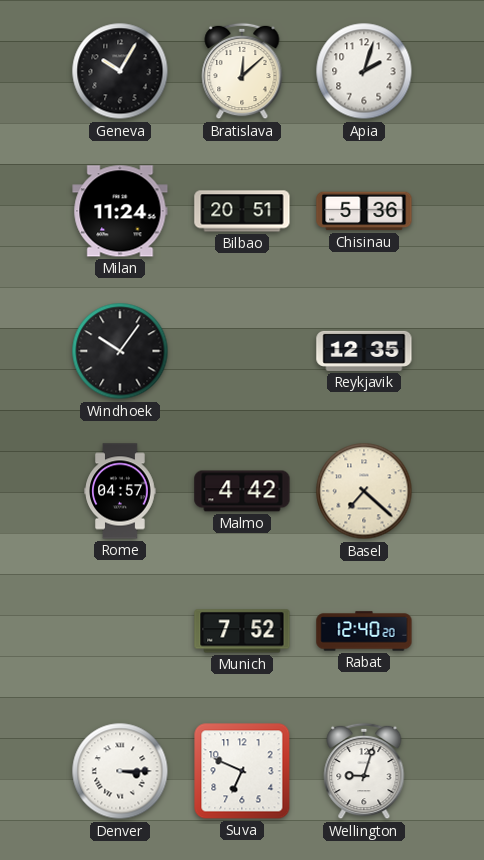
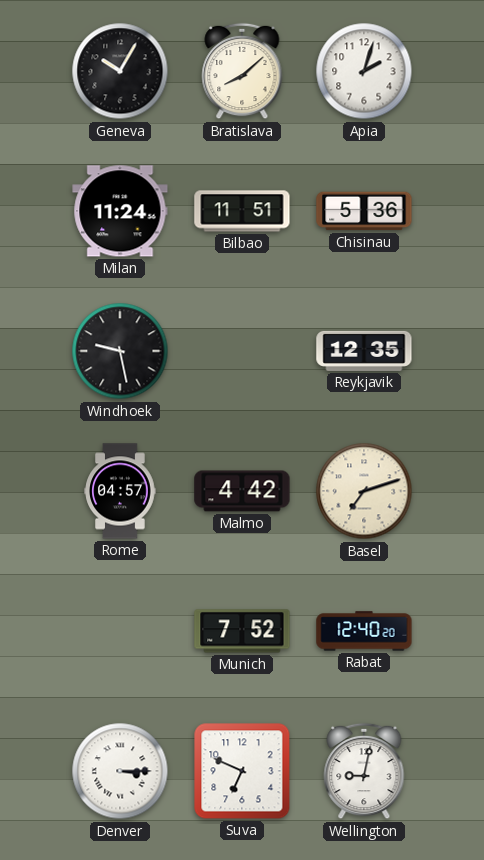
Bratislava: 12:08 -> 8:08 (242, 71)
Bilbao: 20:51 -> 11:51 (242, 211)
Windhoek: 10:06 -> 9:28 (120, 351)
Basel: 7:22 -> 7:12 (364, 491)
Wellington: 9:03 -> 9:02 (364, 771)
